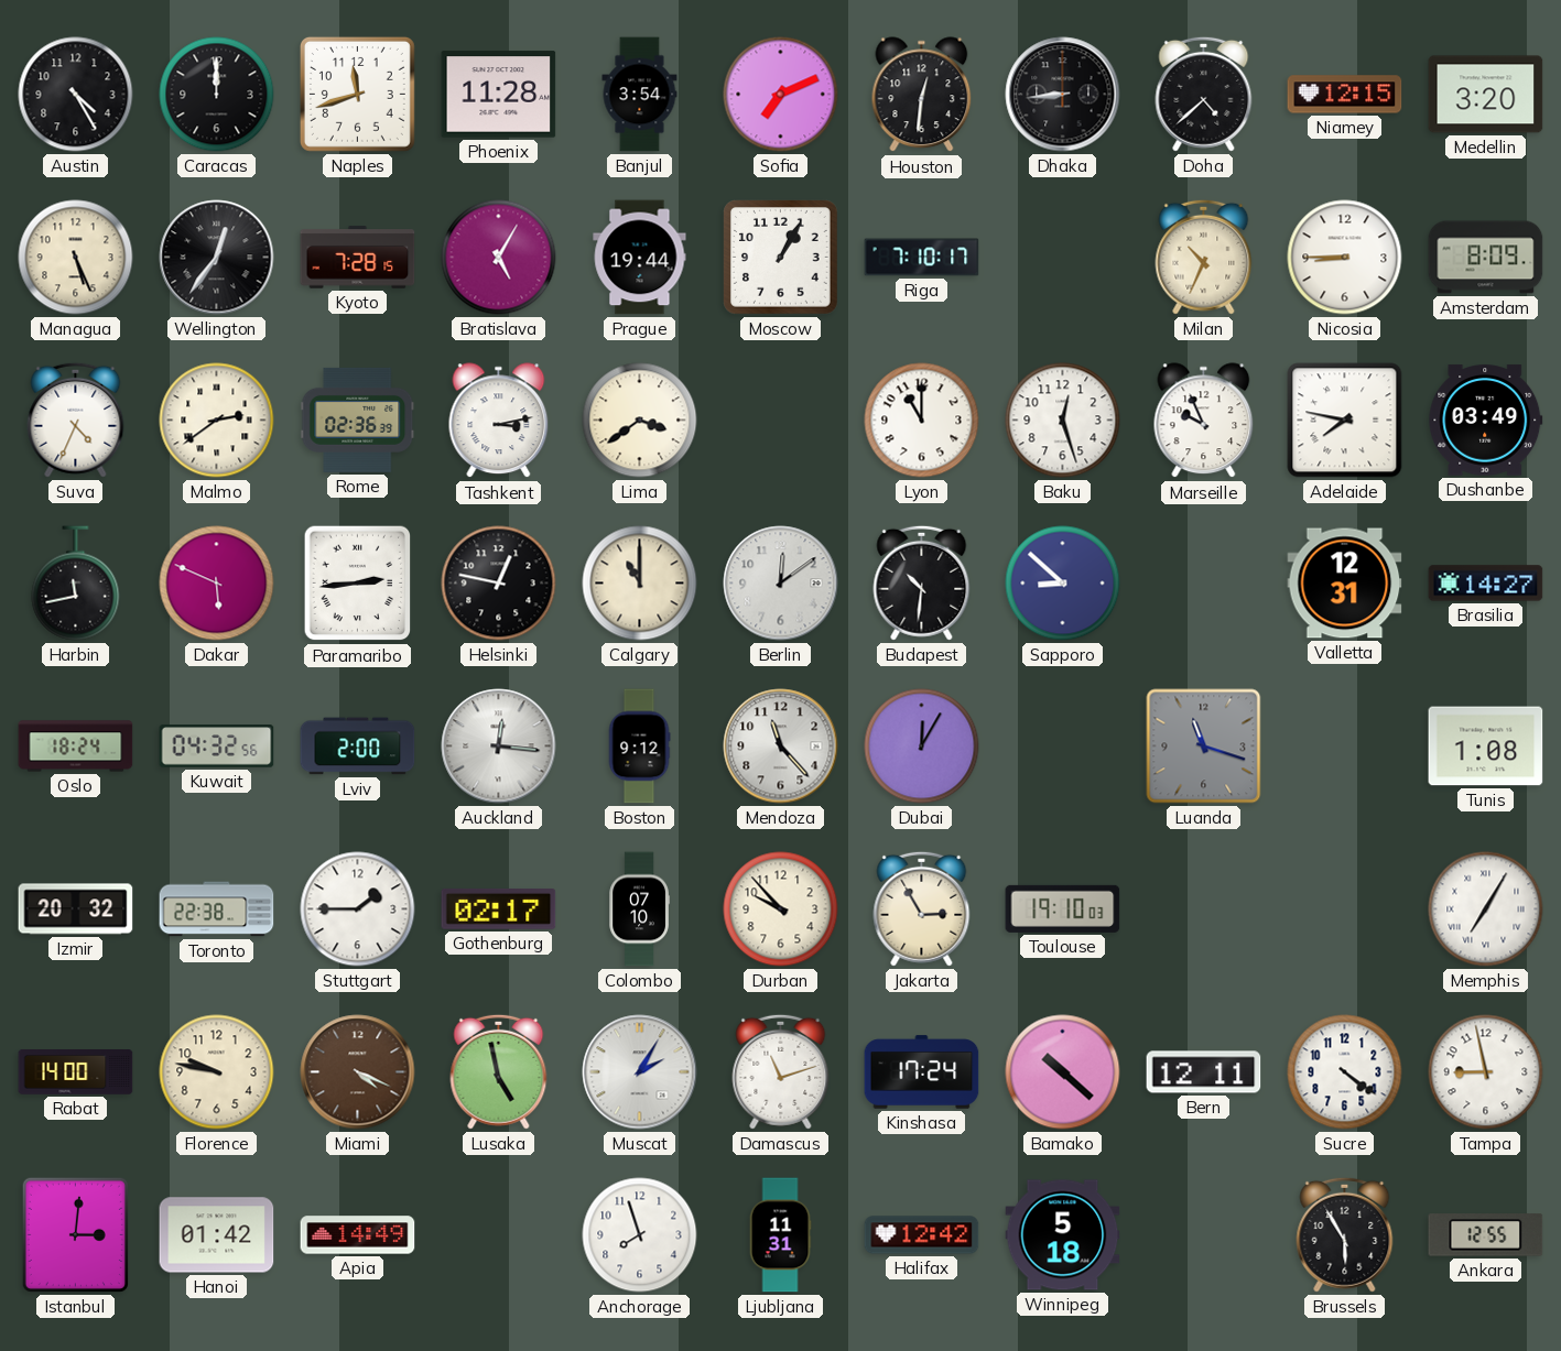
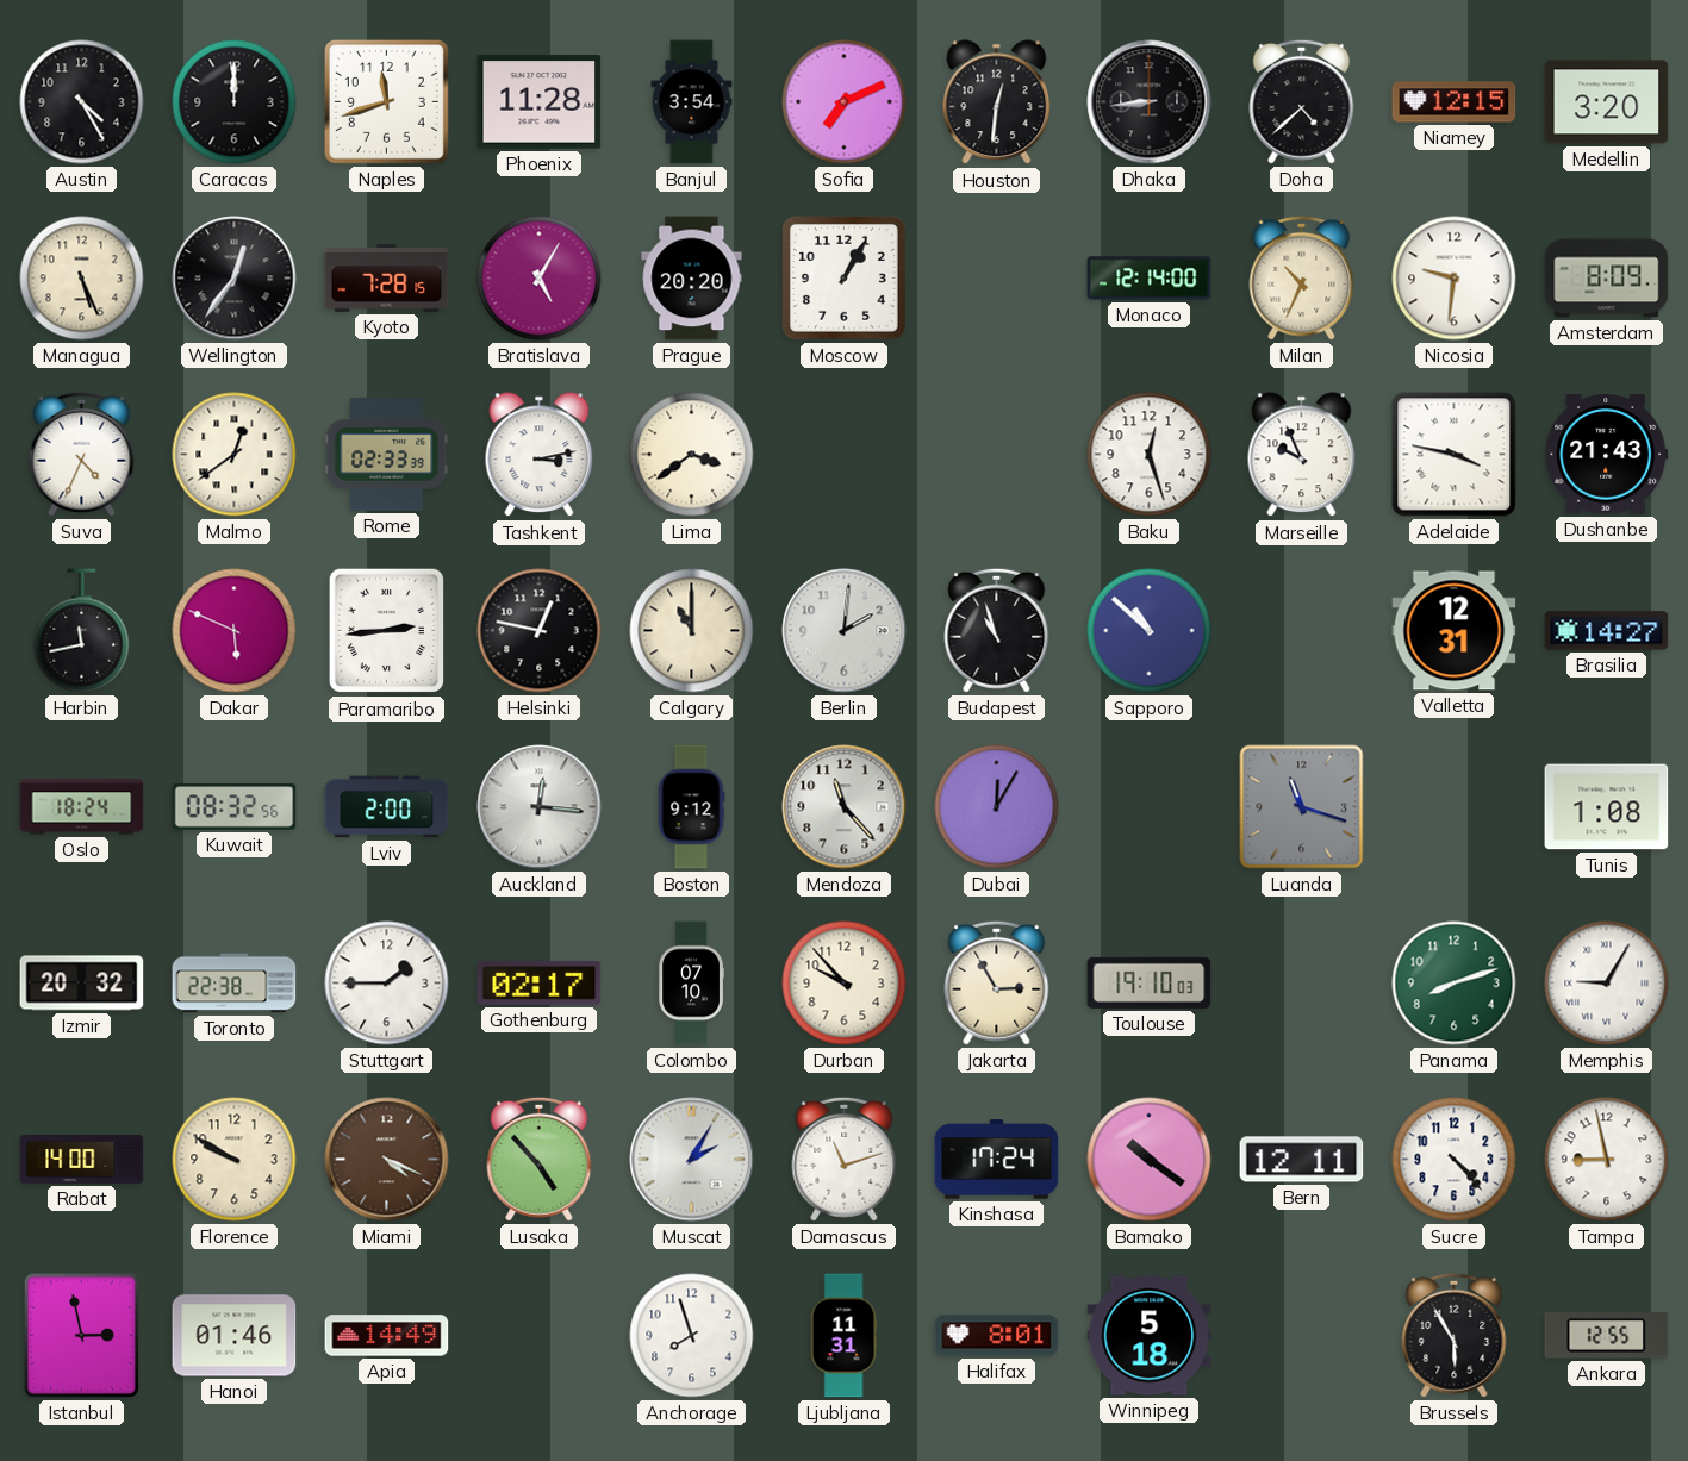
Prague: 19:44 -> 20:20 (692, 279)
Riga: 7:10 -> none (922, 258)
Monaco: none -> 12:14 (1150, 279)
Nicosia: 8:45 -> 9:31 (1455, 279)
Malmo: 2:39 -> 12:39 (235, 455)
Rome: 02:36 -> 02:33 (387, 454)
Lyon: 11:00 -> none (922, 421)
Adelaide: 7:47 -> 3:47 (1455, 455)
Dushanbe: 03:49 -> 21:43 (1607, 455)
Berlin: 12:09 -> 2:01 (845, 631)
Budapest: 10:31 -> 10:57 (997, 630)
Sapporo: 8:52 -> 10:52 (1150, 631)
Kuwait: 04:32 -> 08:32 (235, 807)
Panama: none -> 8:12 (1455, 984)
Memphis: 7:05 -> 9:05 (1607, 984)
Florence: 9:47 -> 9:50 (235, 1160)
Lusaka: 4:58 -> 4:53 (540, 1159)
Bamako: 10:22 -> 10:21 (1150, 1160)
Sucre: 4:21 -> 4:23 (1455, 1160)
Istanbul: 3:01 -> 2:58 (81, 1335)
Hanoi: 01:42 -> 01:46 (235, 1336)
Halifax: 12:42 -> 8:01 (997, 1336)
